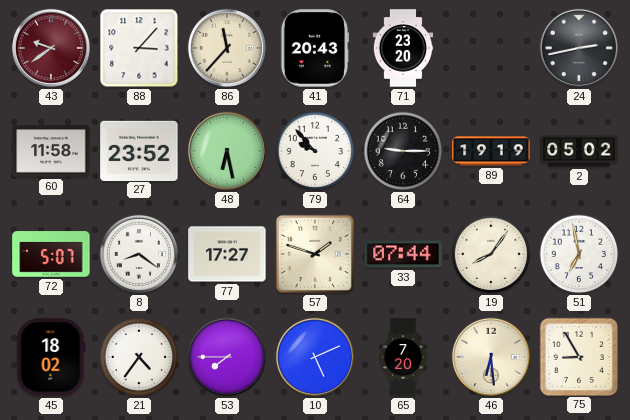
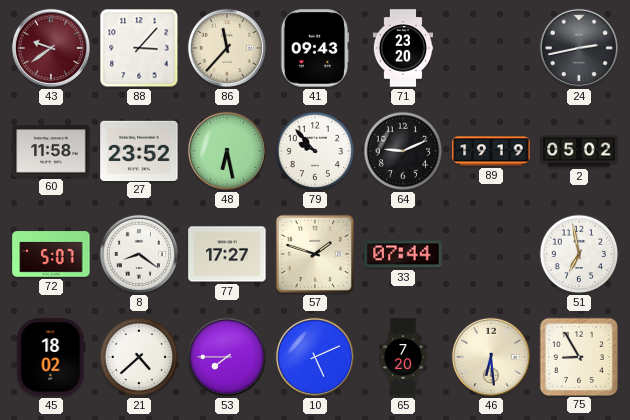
41: 20:43 -> 09:43 (315, 48)
64: 9:15 -> 9:11 (403, 151)
19: 8:06 -> none (491, 254)
21: 4:36 -> 4:38 (139, 357)
